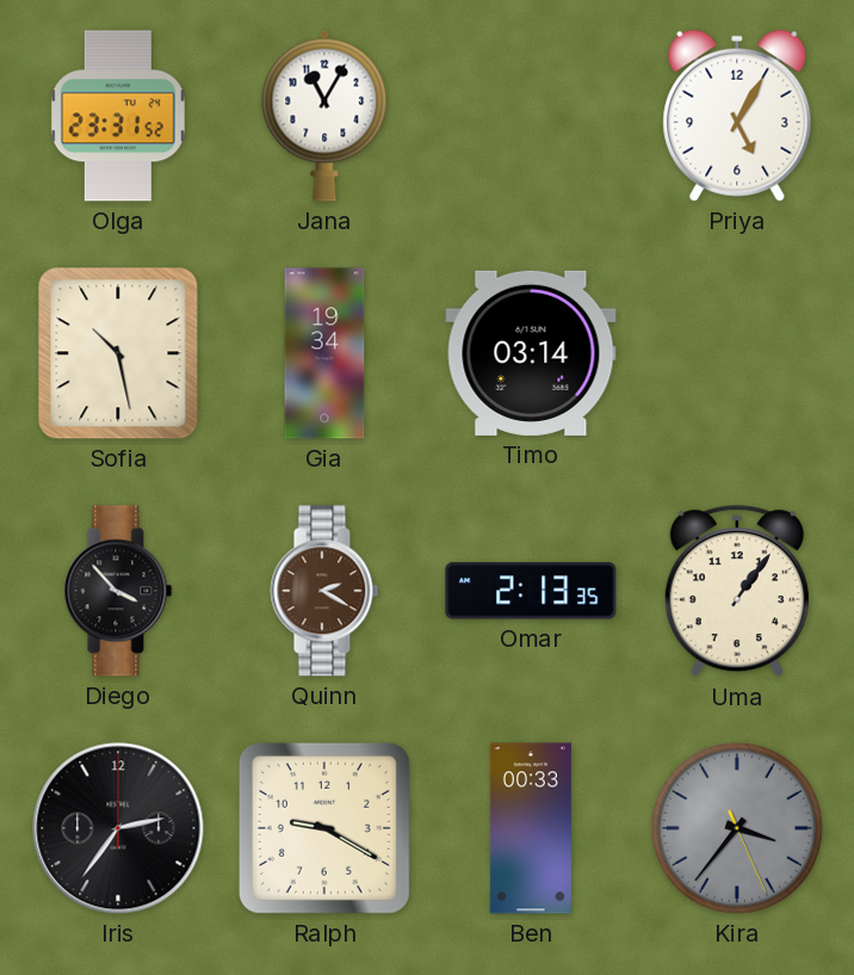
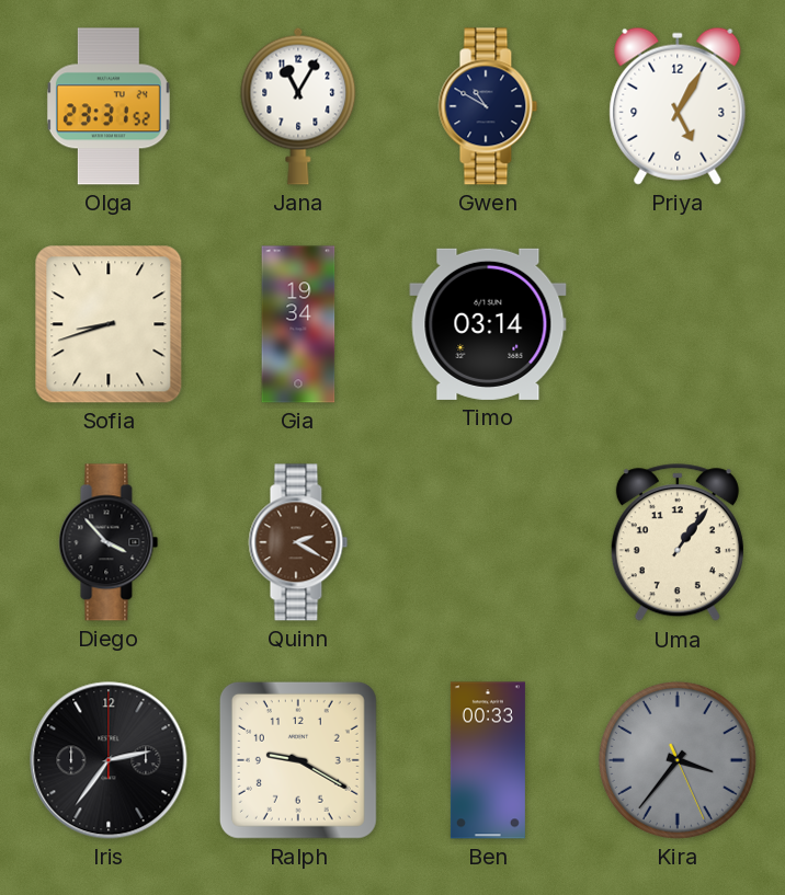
Gwen: none -> 10:50 (488, 106)
Sofia: 10:28 -> 8:42 (109, 324)
Omar: 2:13 -> none (531, 591)
